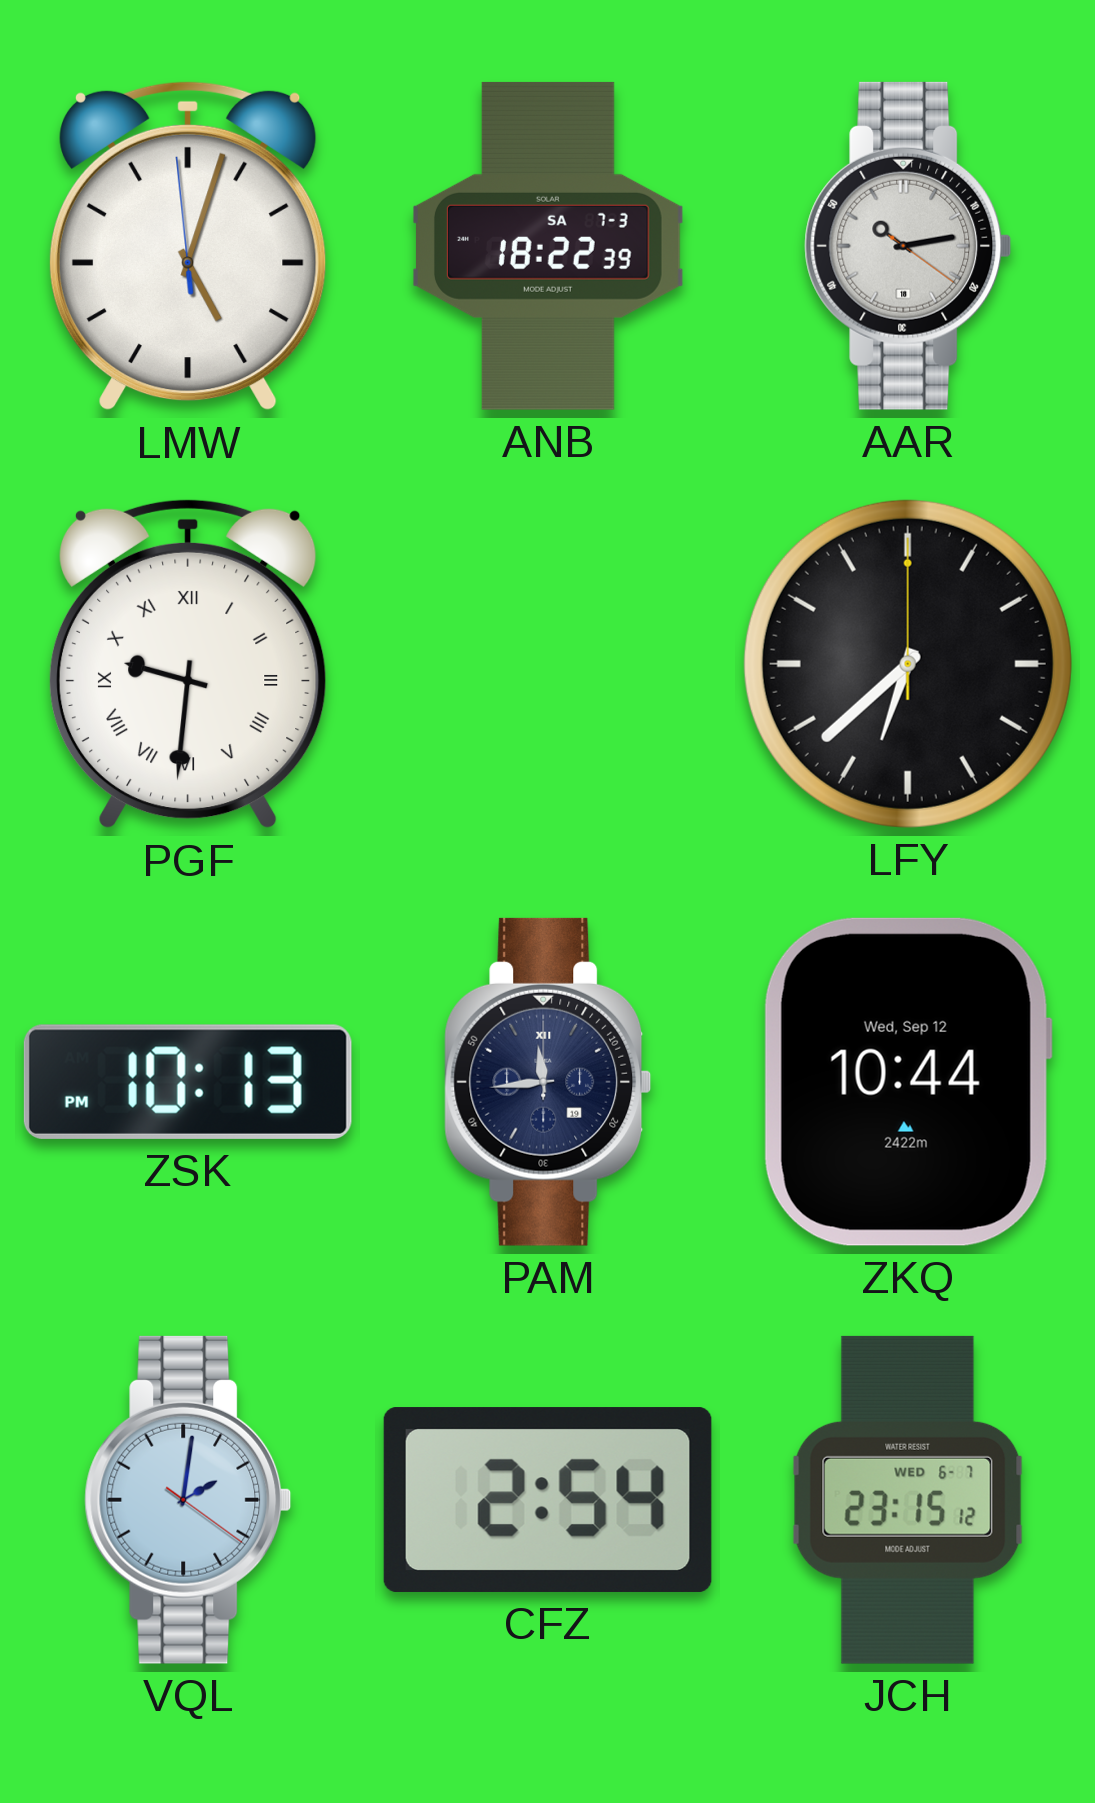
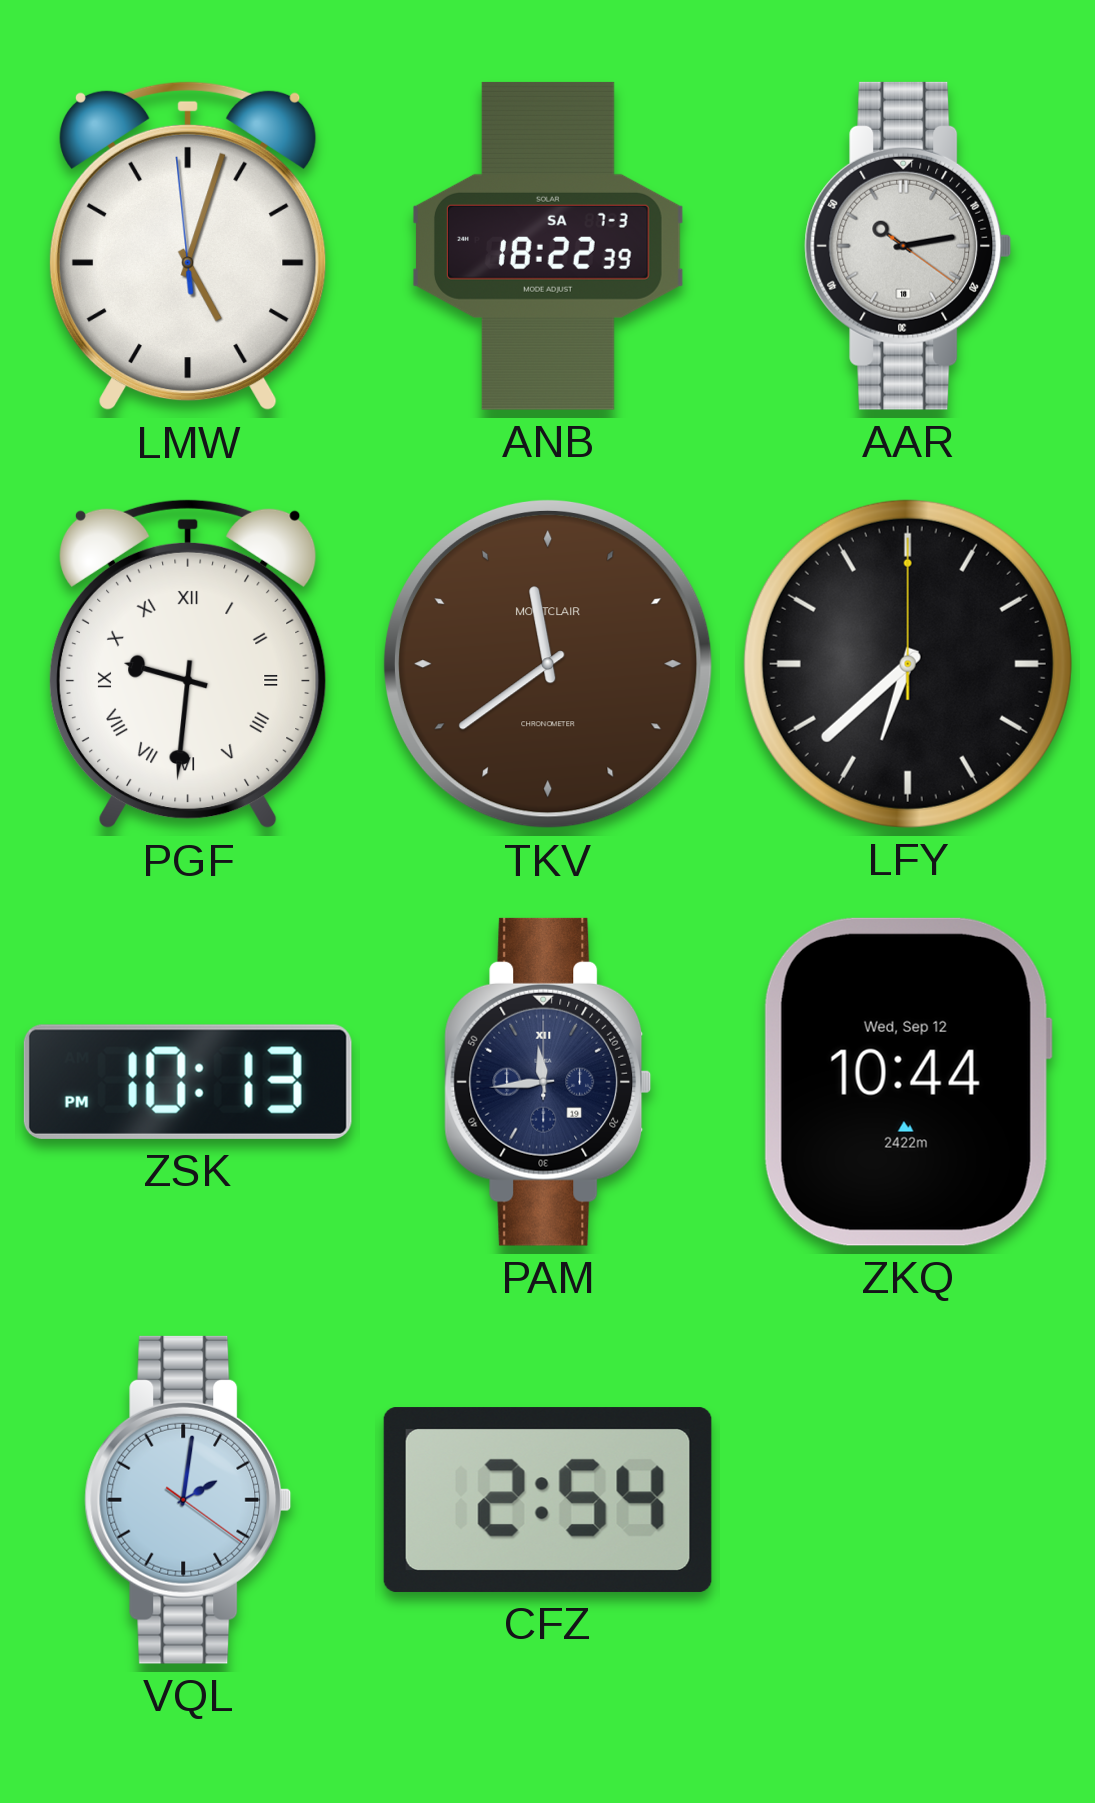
TKV: none -> 11:39 (548, 664)
JCH: 23:15 -> none (908, 1500)
